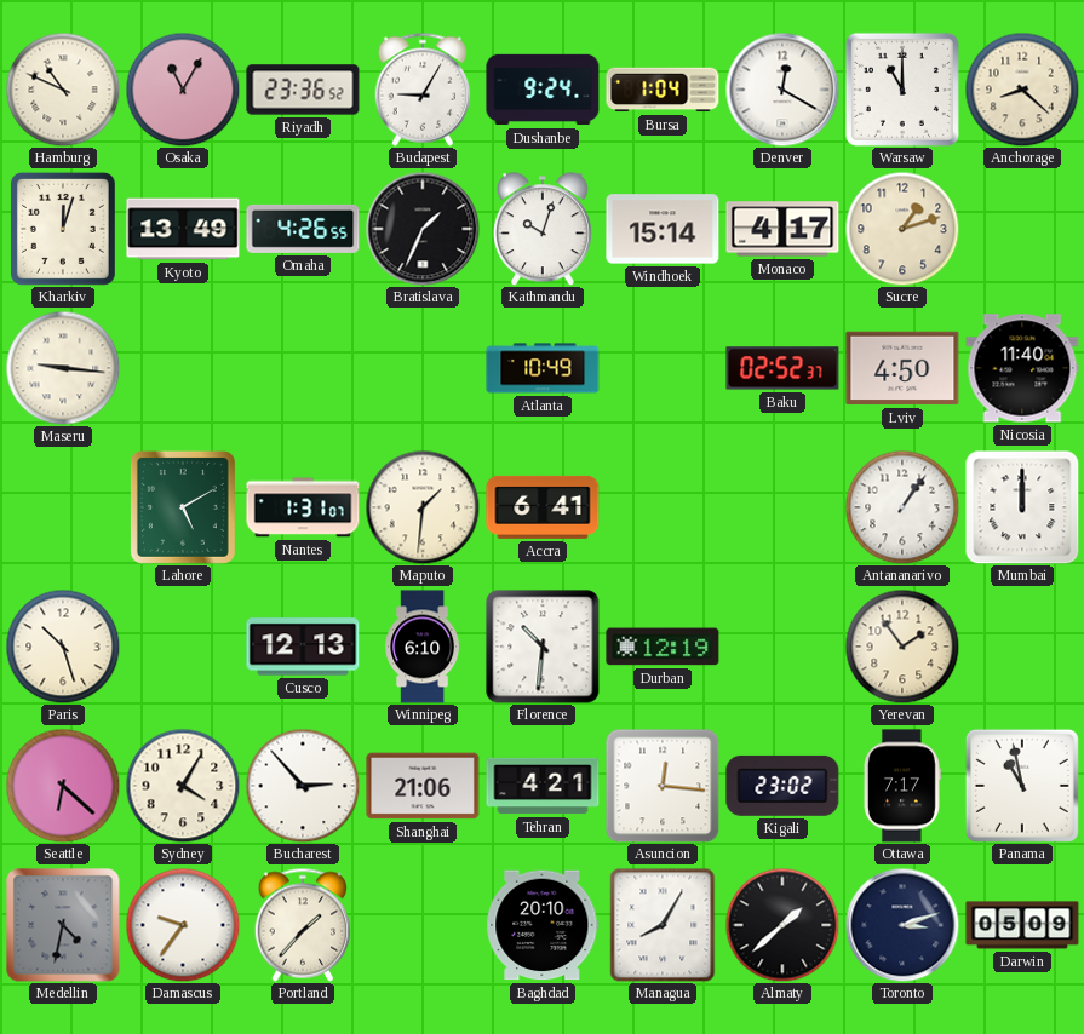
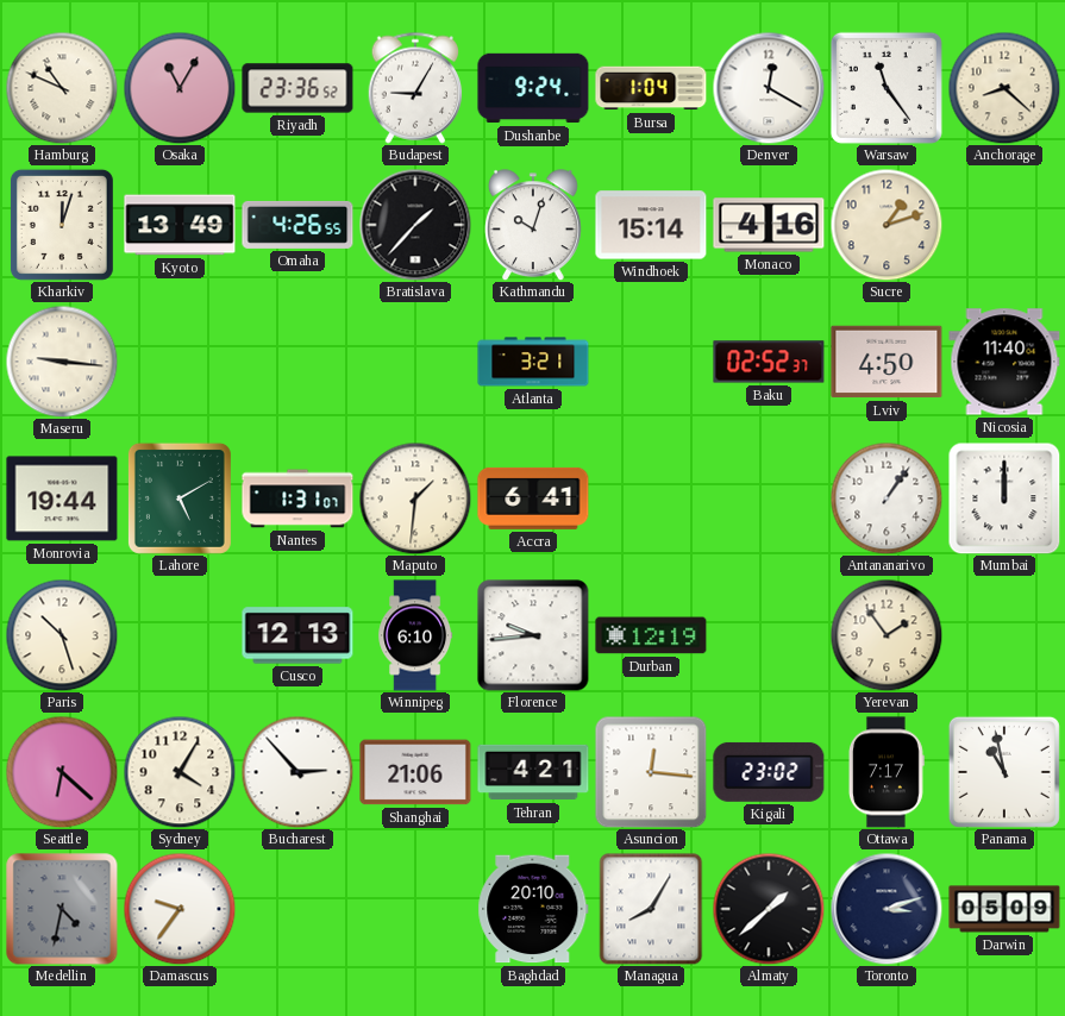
Warsaw: 11:00 -> 11:24 (887, 88)
Bratislava: 1:34 -> 1:37 (415, 225)
Monaco: 4:17 -> 4:16 (769, 225)
Atlanta: 10:49 -> 3:21 (533, 362)
Monrovia: none -> 19:44 (62, 498)
Florence: 10:31 -> 9:44 (533, 635)
Portland: 1:37 -> none (303, 925)
